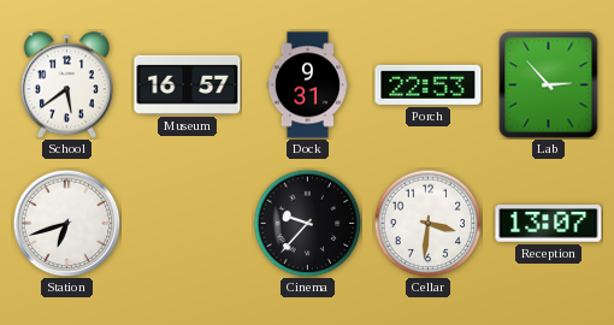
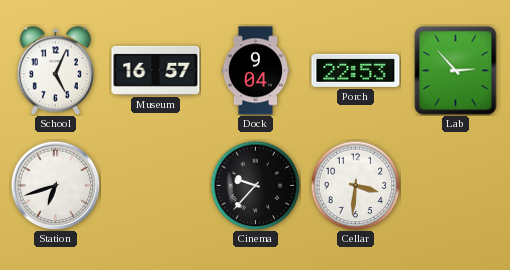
School: 5:39 -> 5:04 (55, 71)
Dock: 9:31 -> 9:04 (255, 71)
Reception: 13:07 -> none (549, 224)
